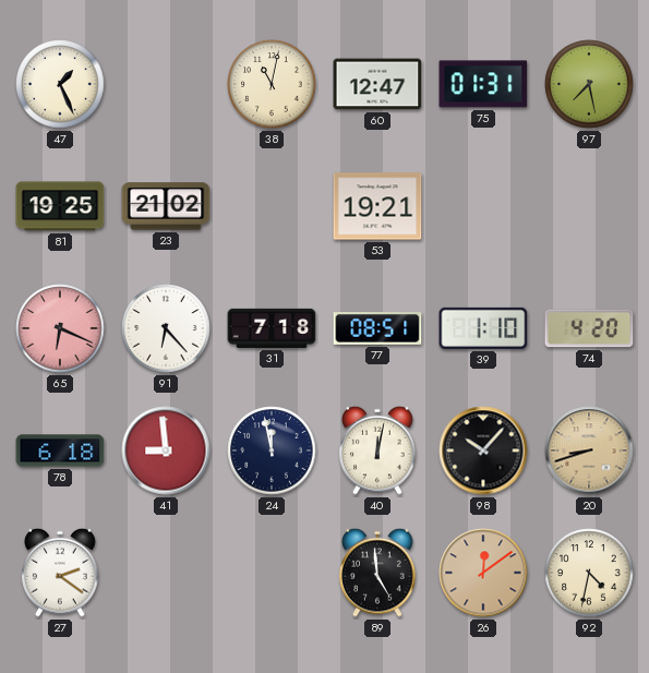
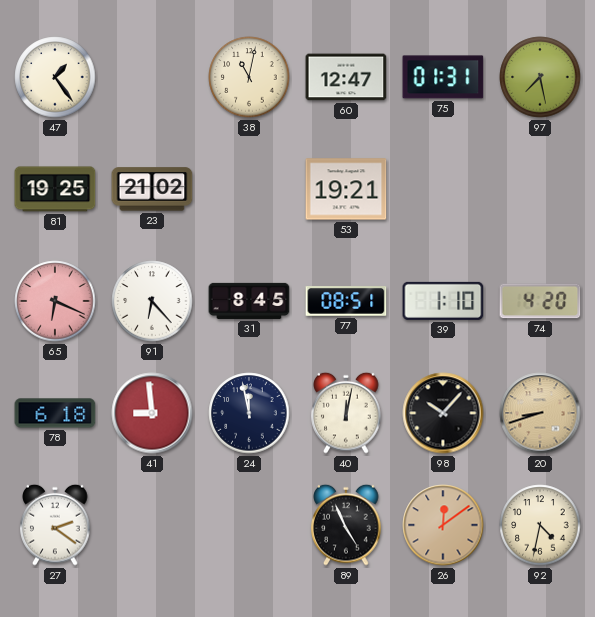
47: 1:26 -> 1:24 (55, 77)
31: 7:18 -> 8:45 (249, 301)
89: 4:59 -> 4:56 (346, 525)
